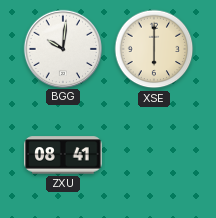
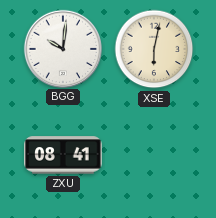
XSE: 6:00 -> 6:02 (154, 49)
